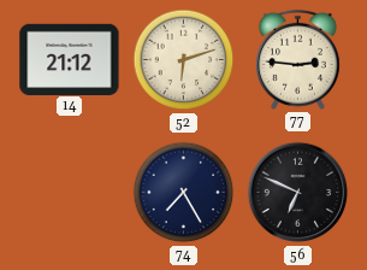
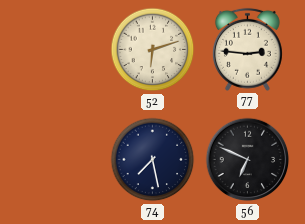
14: 21:12 -> none (70, 59)
74: 7:25 -> 7:28 (153, 160)
